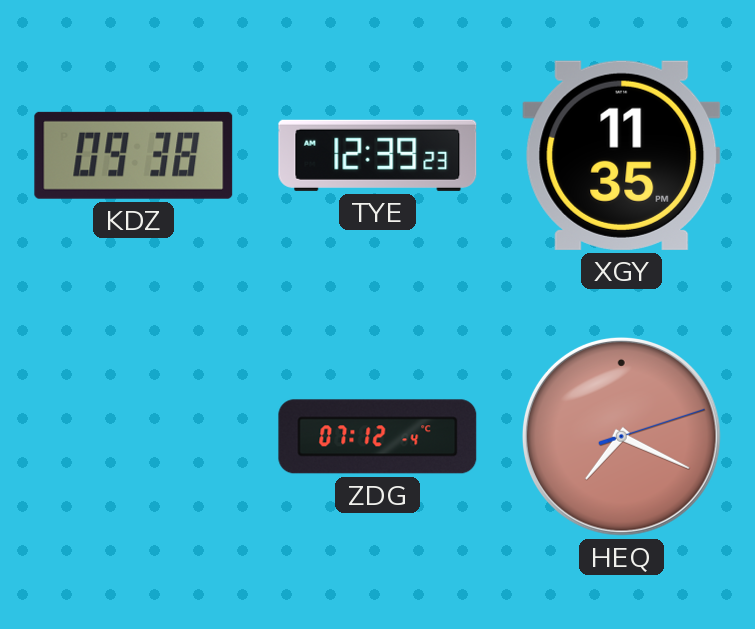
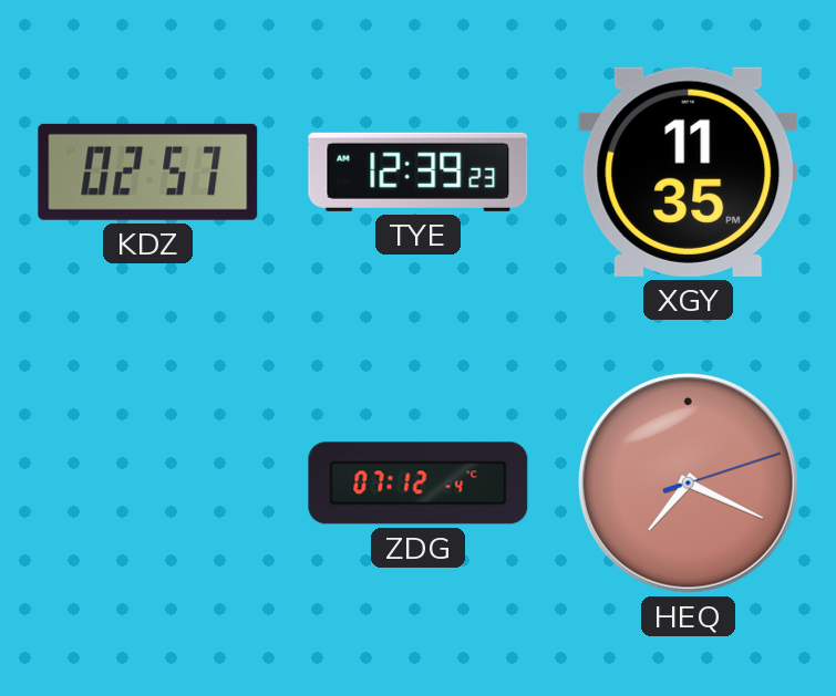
KDZ: 09:38 -> 02:57 (148, 172)
